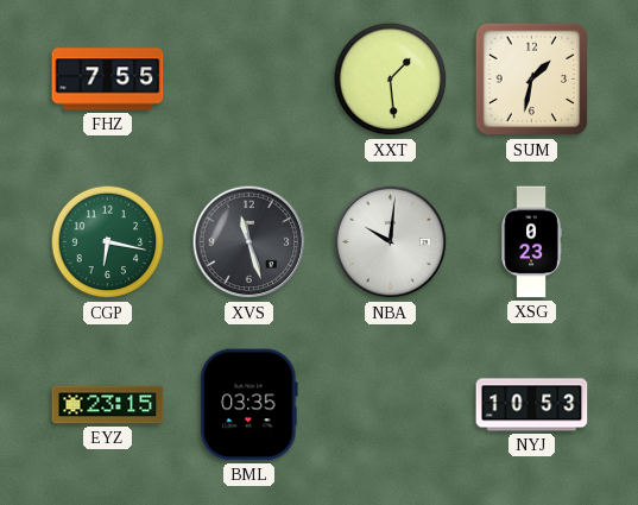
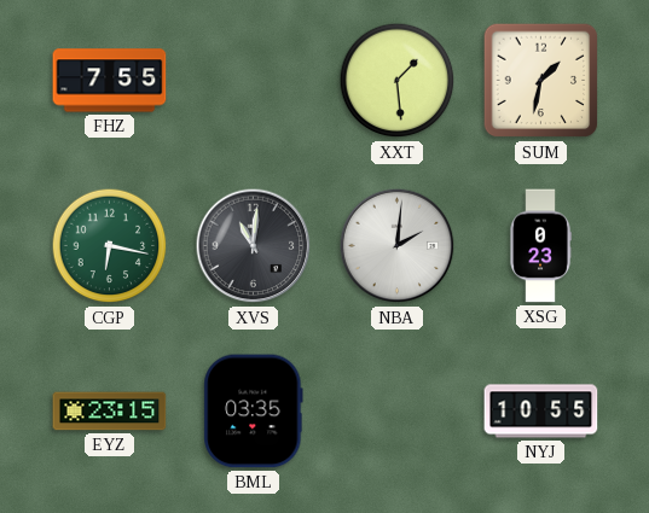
XVS: 11:27 -> 11:01 (254, 246)
NBA: 10:01 -> 2:01 (398, 246)
NYJ: 10:53 -> 10:55 (541, 412)
